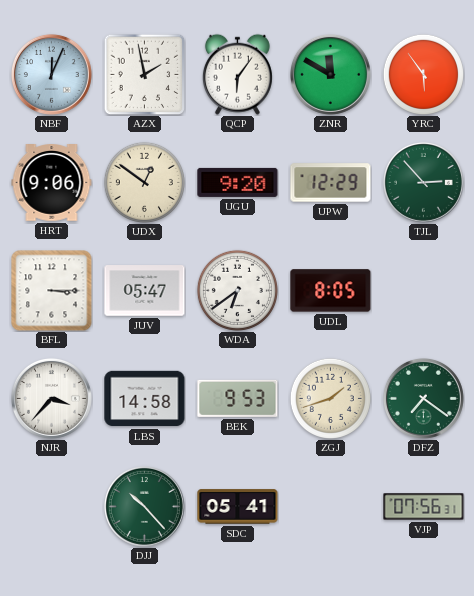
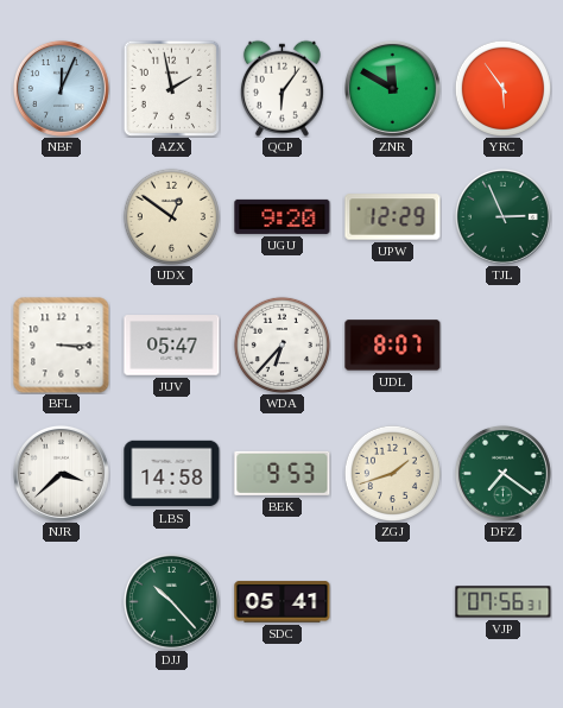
HRT: 9:06 -> none (52, 183)
TJL: 2:53 -> 2:56 (502, 216)
WDA: 6:39 -> 6:37 (281, 344)
UDL: 8:05 -> 8:07 (393, 346)
NJR: 3:37 -> 3:38 (61, 473)
